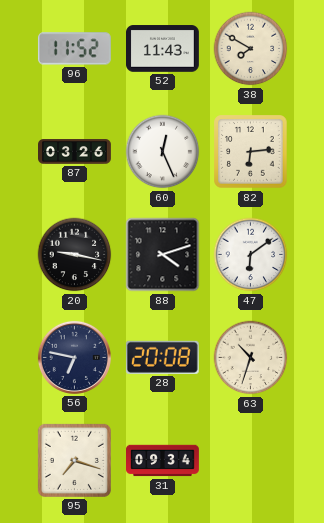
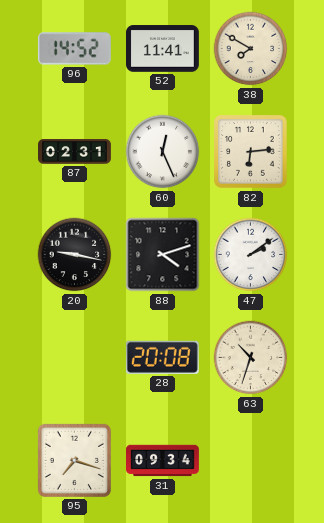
96: 11:52 -> 14:52 (74, 49)
52: 11:43 -> 11:41 (163, 49)
87: 03:26 -> 02:31 (75, 152)
47: 6:09 -> 2:09 (251, 255)
56: 6:47 -> none (74, 357)
